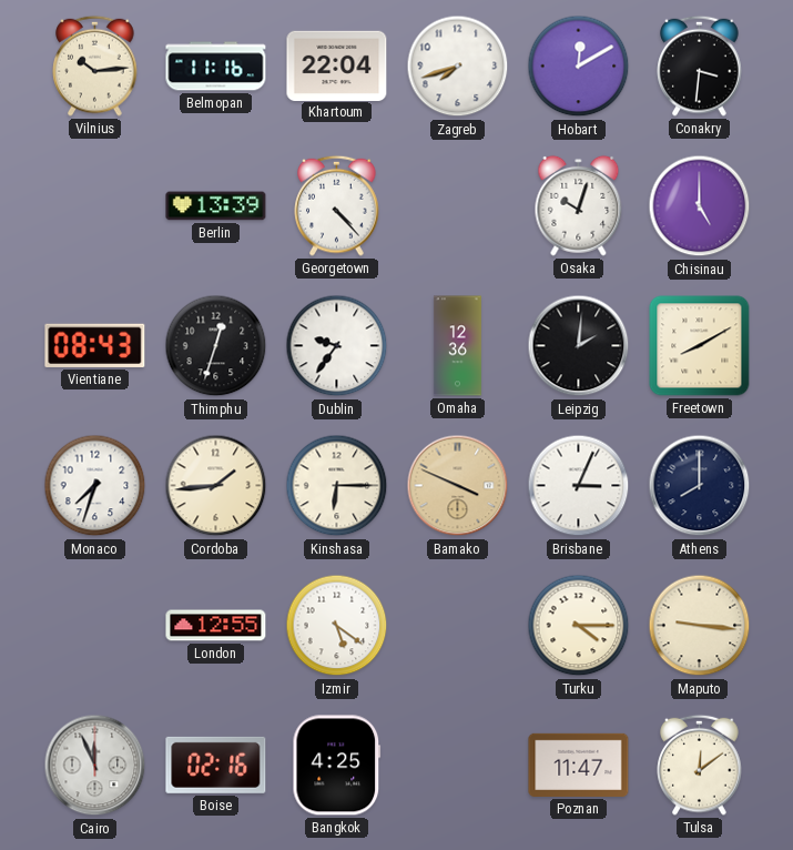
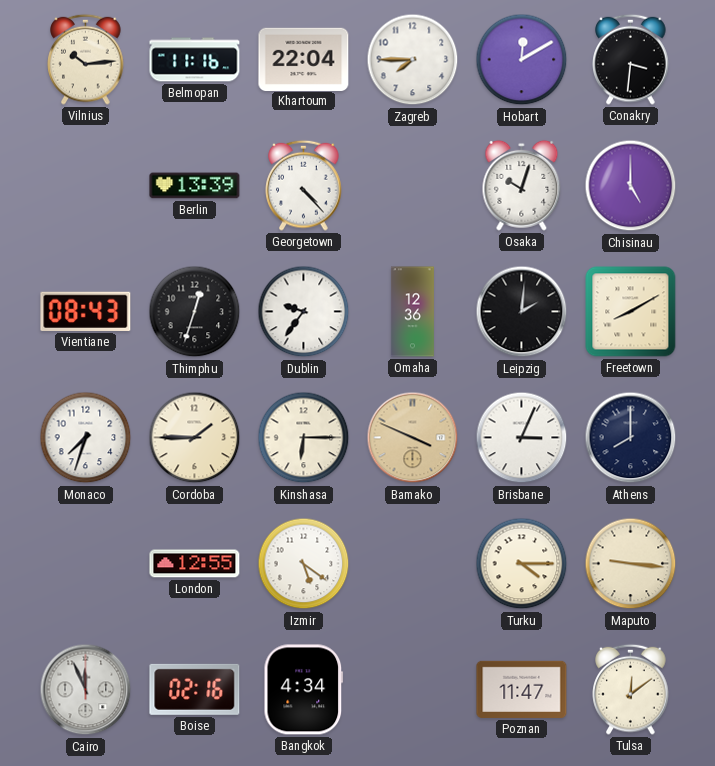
Zagreb: 7:42 -> 7:45 (413, 60)
Cordoba: 1:44 -> 1:45 (195, 438)
Bangkok: 4:25 -> 4:34 (304, 690)
